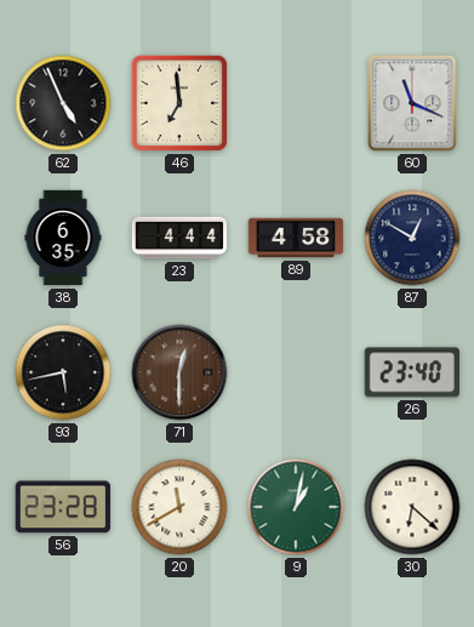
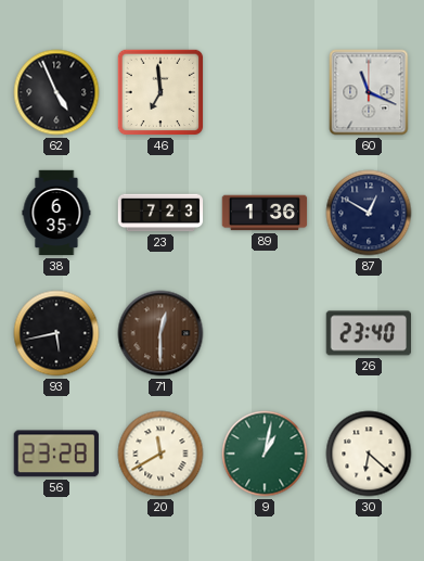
23: 4:44 -> 7:23 (160, 213)
89: 4:58 -> 1:36 (265, 213)
